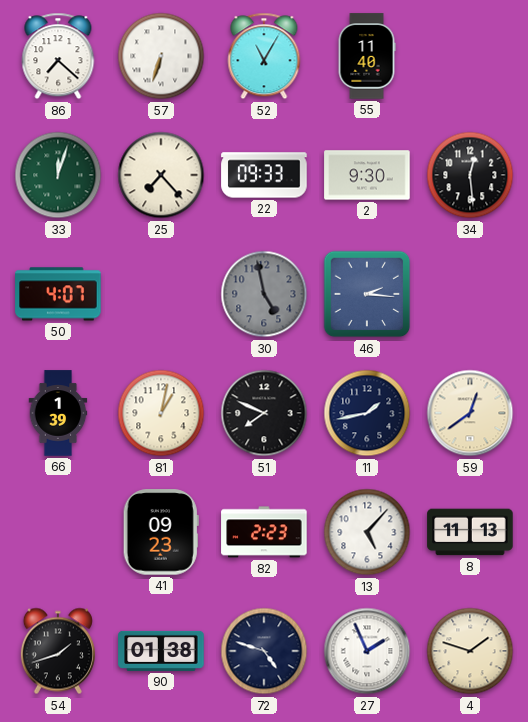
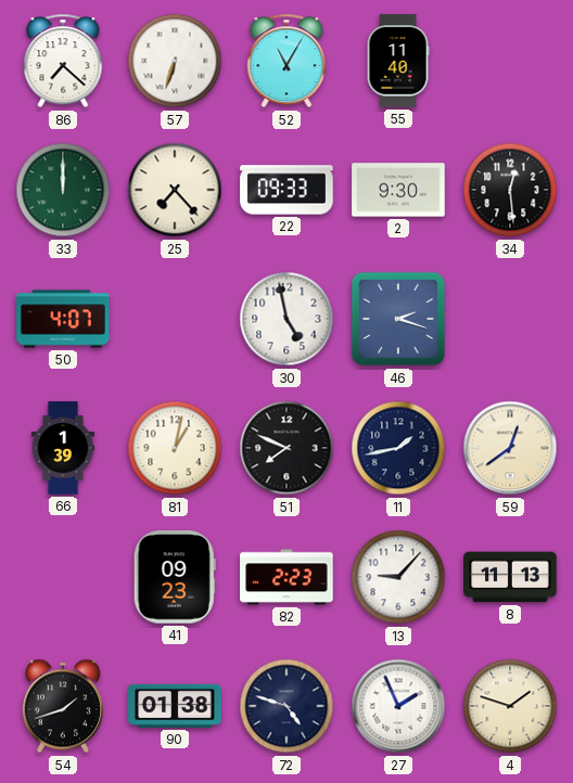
33: 12:03 -> 12:00 (63, 190)
30 dial: grey -> white (286, 319)
46: 2:16 -> 2:18 (398, 319)
13: 5:07 -> 9:07 (398, 577)
